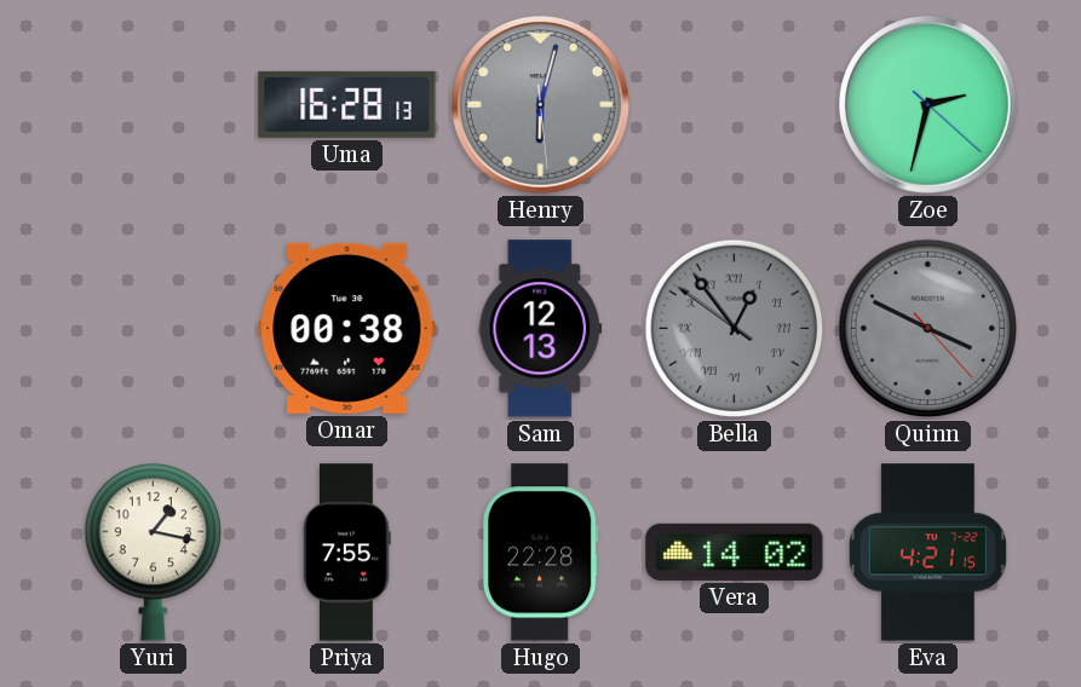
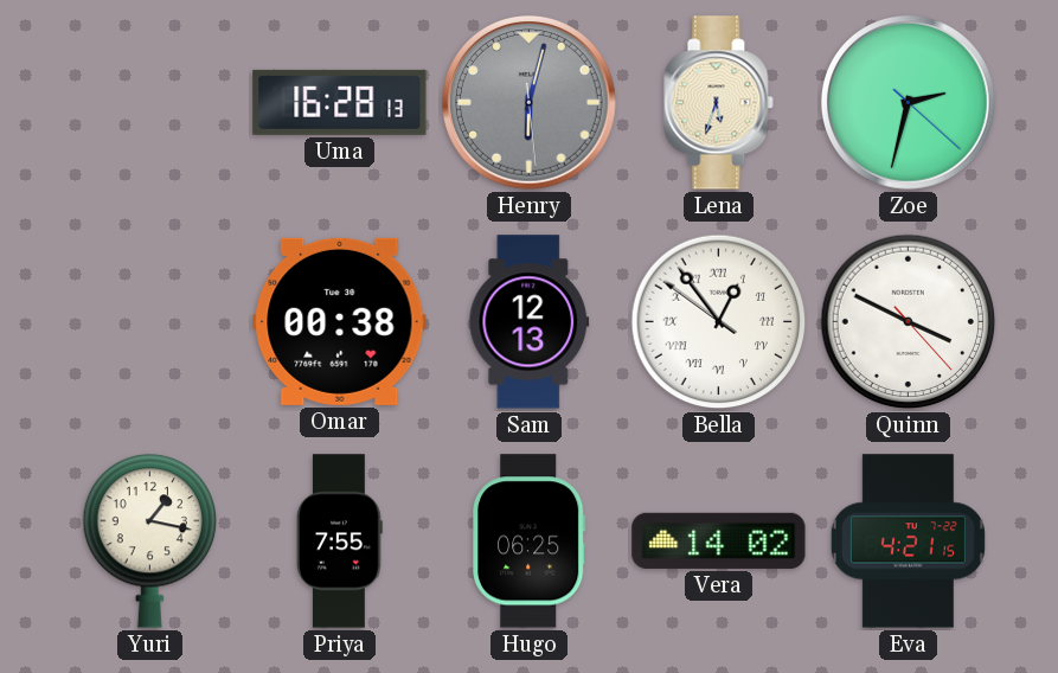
Lena: none -> 5:33 (719, 103)
Bella dial: grey -> white (719, 322)
Quinn dial: grey -> white (909, 322)
Hugo: 22:28 -> 06:25 (530, 541)
